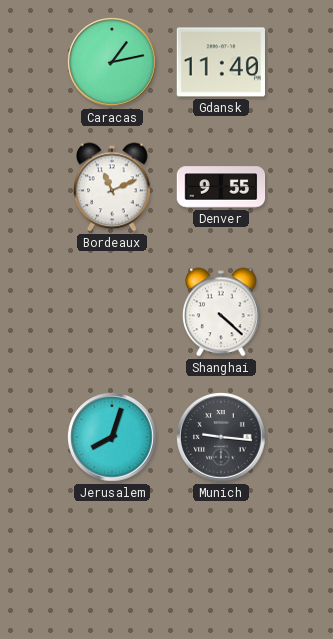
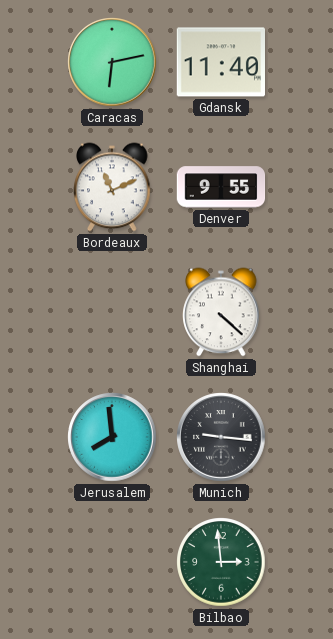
Caracas: 1:13 -> 6:13 (112, 62)
Jerusalem: 8:03 -> 7:59 (112, 437)
Bilbao: none -> 2:59 (221, 562)
